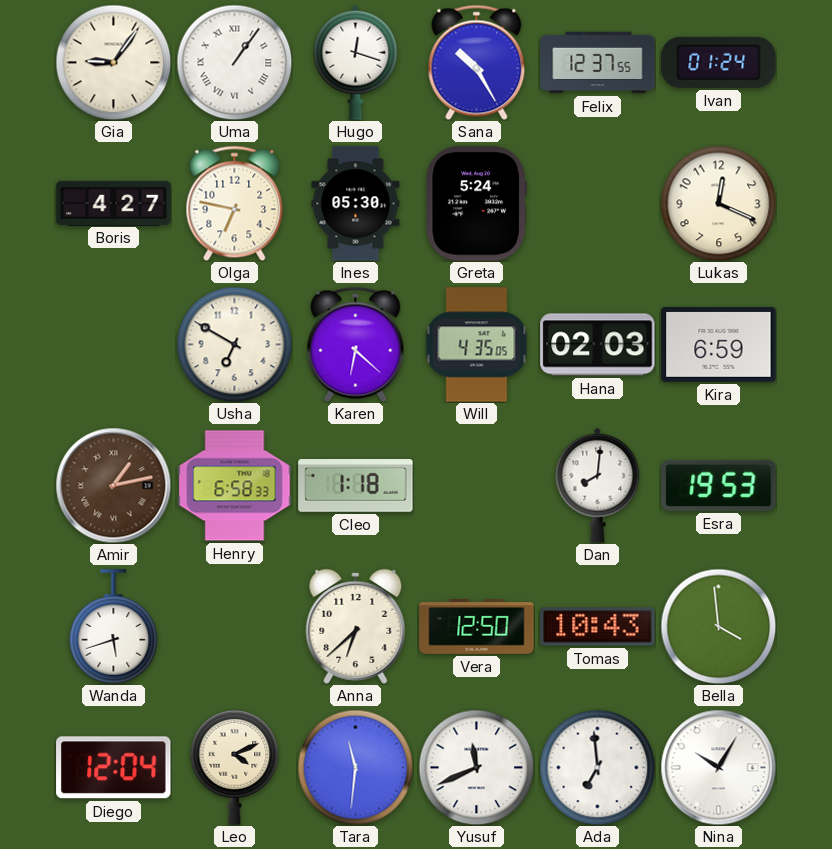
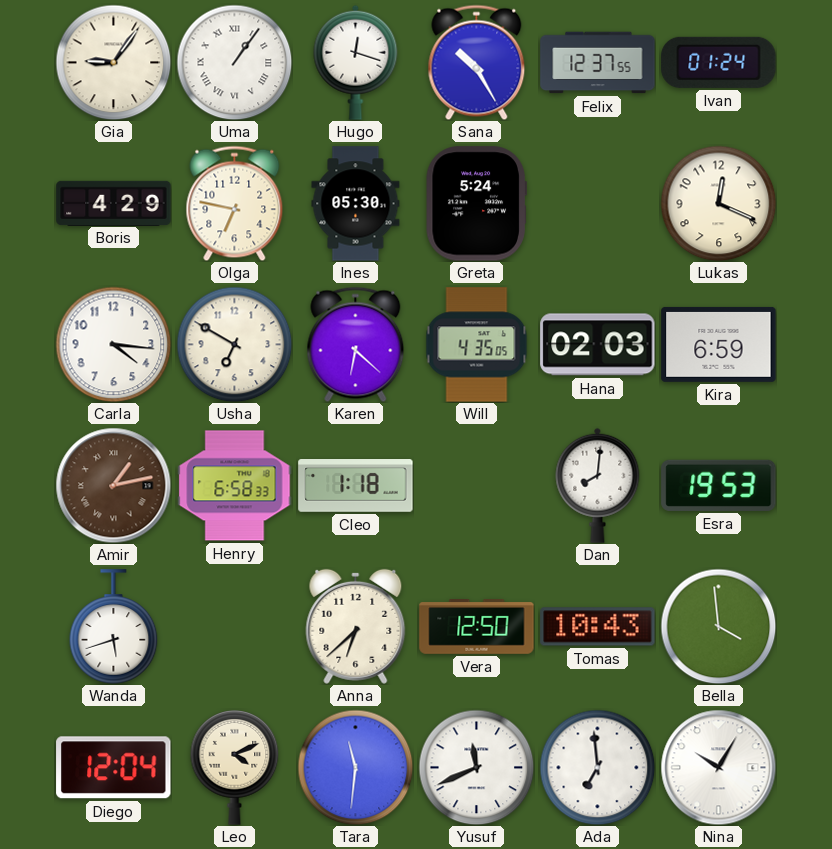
Boris: 4:27 -> 4:29 (114, 203)
Carla: none -> 4:16 (113, 344)
